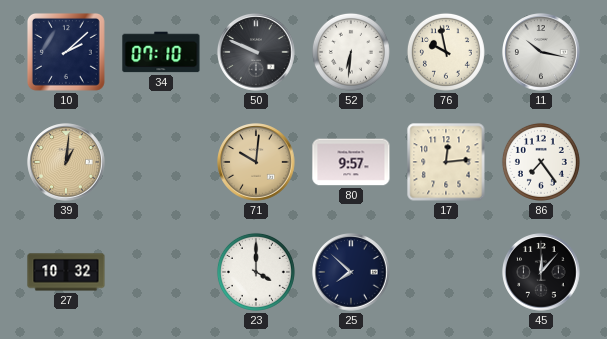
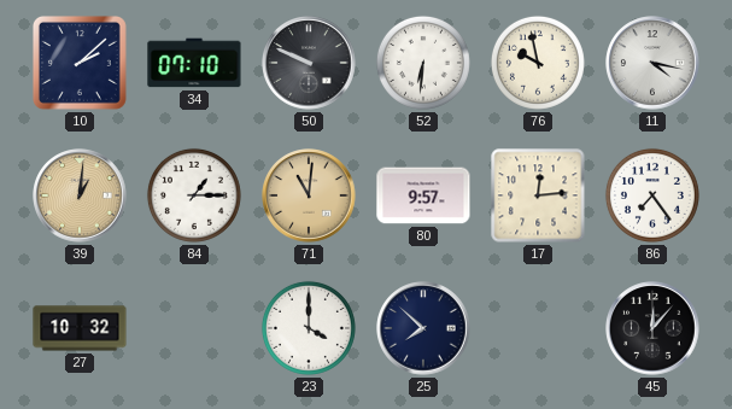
11: 10:17 -> 4:17 (652, 63)
84: none -> 1:15 (194, 195)
71: 10:01 -> 11:01 (309, 195)
